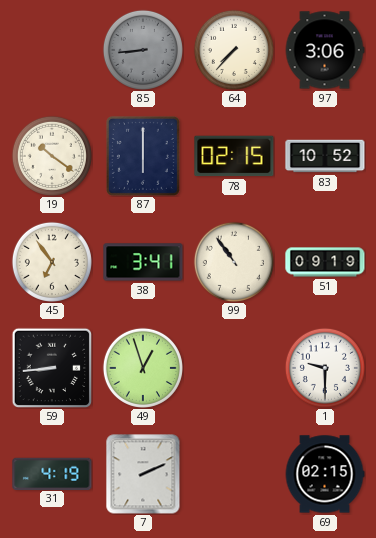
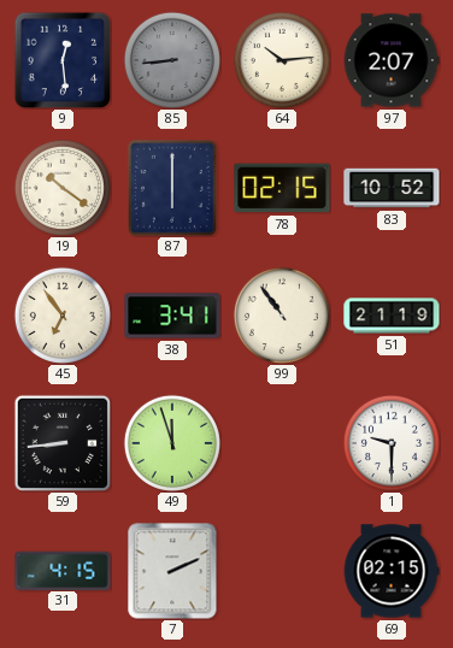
9: none -> 12:29 (63, 60)
64: 7:37 -> 10:14 (282, 60)
97: 3:06 -> 2:07 (392, 60)
51: 09:19 -> 21:19 (392, 316)
49: 12:57 -> 11:57 (172, 443)
31: 4:19 -> 4:15 (63, 570)
